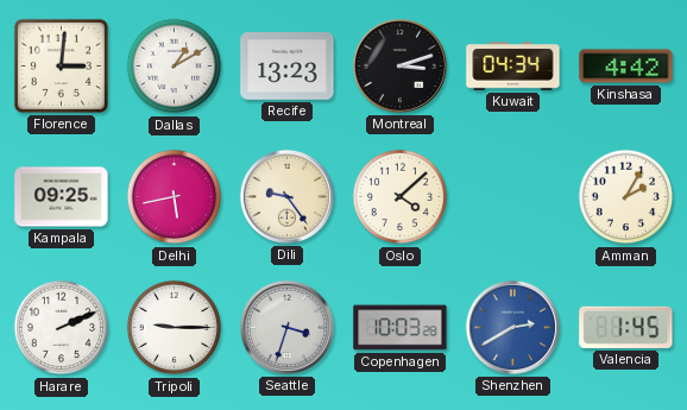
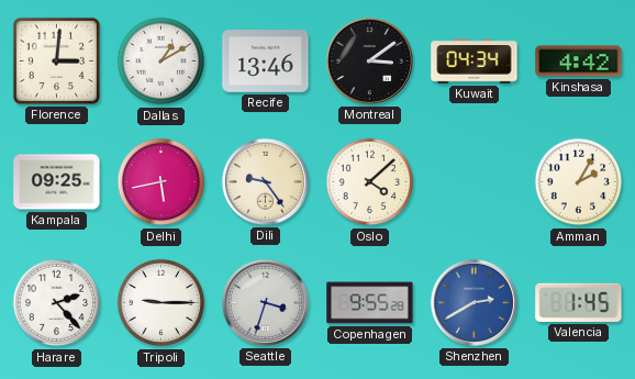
Recife: 13:23 -> 13:46 (266, 62)
Montreal: 3:12 -> 3:09 (369, 60)
Harare: 2:11 -> 2:23 (57, 303)
Copenhagen: 10:03 -> 9:55 (370, 303)
